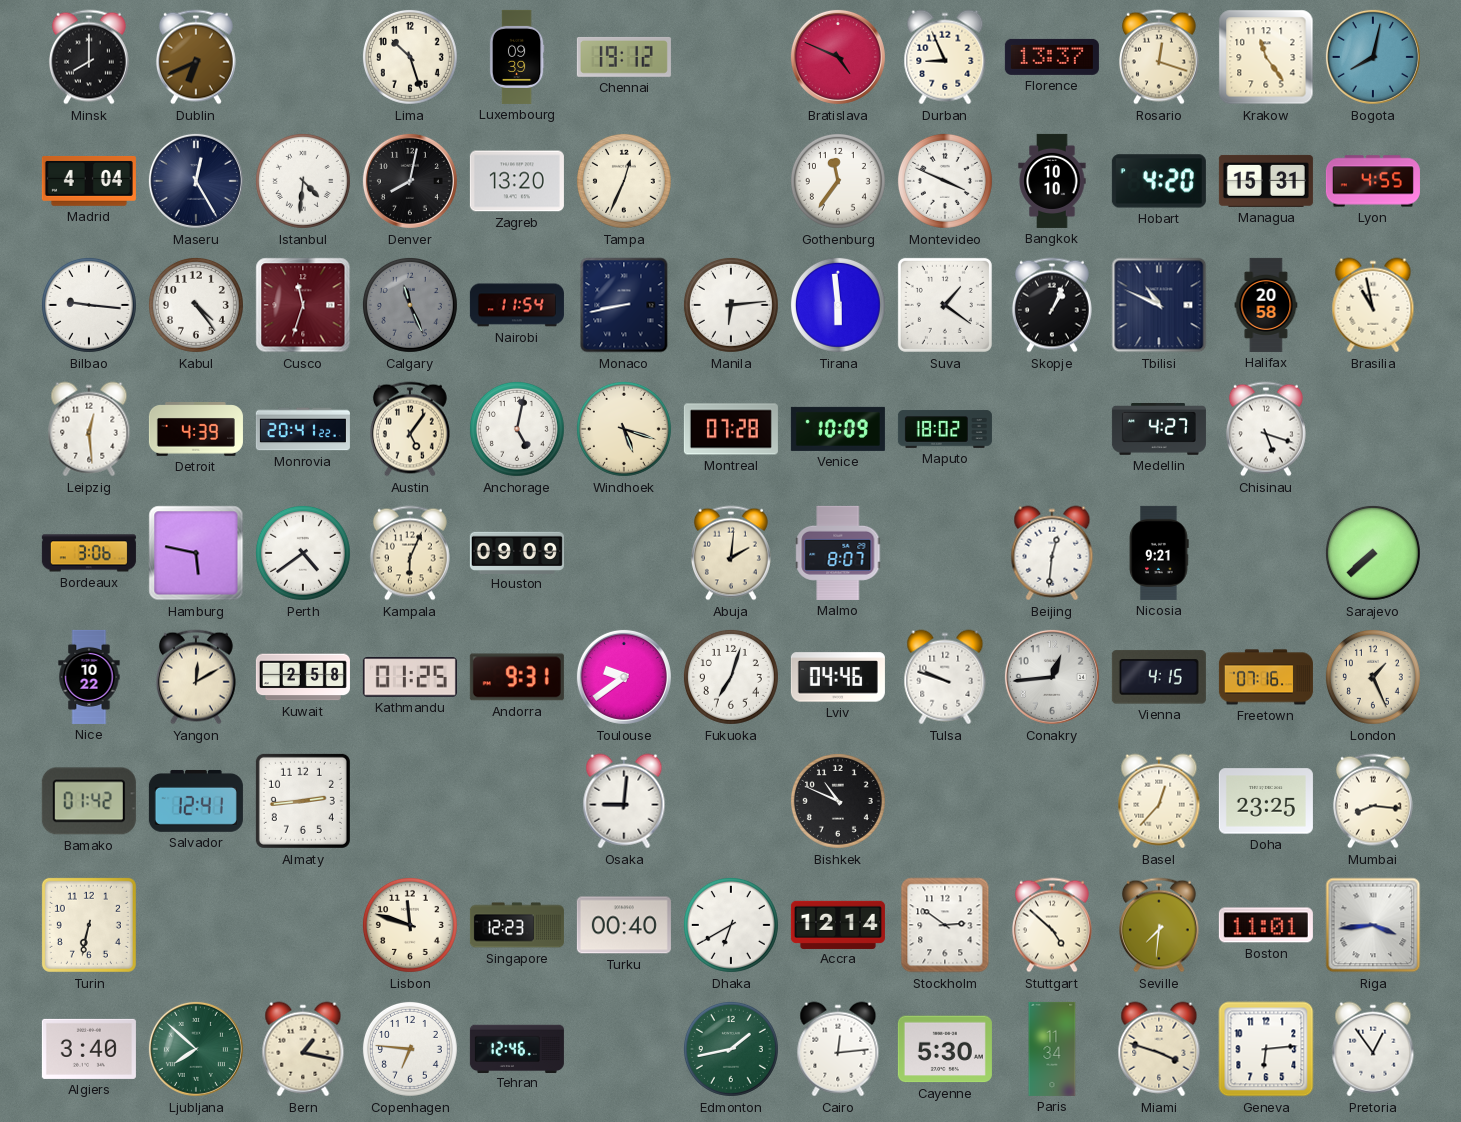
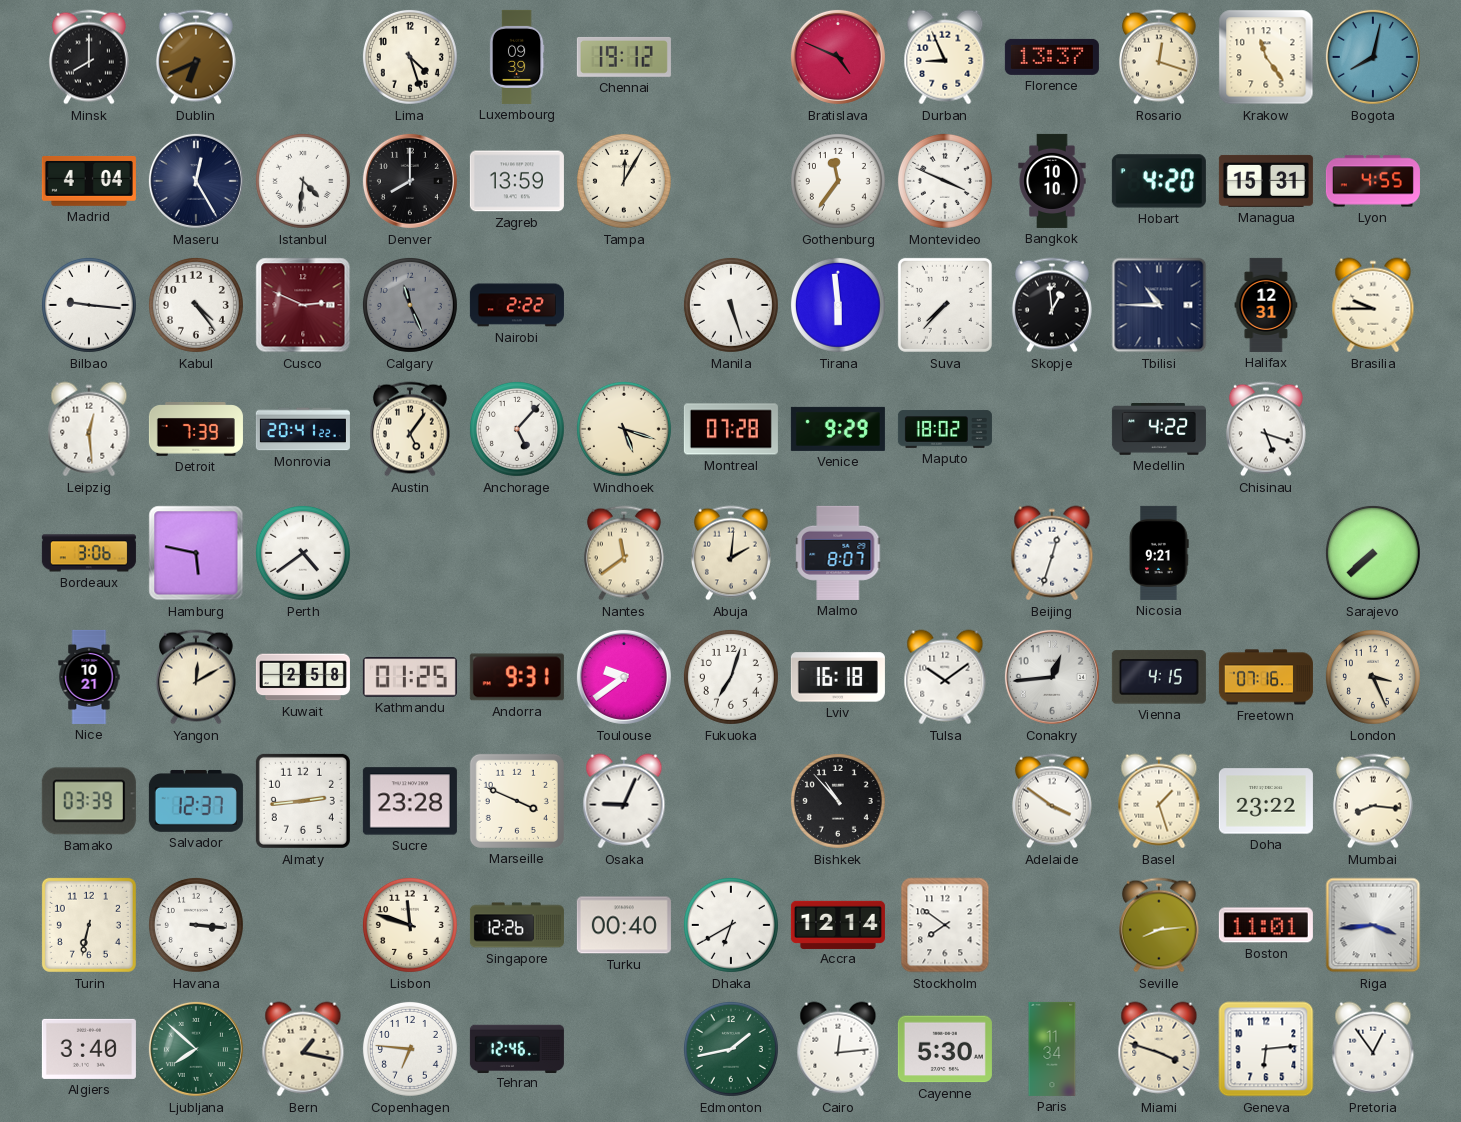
Lima: 10:27 -> 4:27 (410, 57)
Denver: 8:02 -> 8:00 (410, 181)
Zagreb: 13:20 -> 13:59 (517, 181)
Tampa: 12:34 -> 12:05 (624, 181)
Cusco: 11:33 -> 2:49 (303, 305)
Nairobi: 11:54 -> 2:22 (517, 305)
Monaco: 8:43 -> none (624, 305)
Manila: 6:14 -> 5:27 (731, 305)
Suva: 1:21 -> 7:37 (945, 305)
Skopje: 1:04 -> 12:59 (1052, 305)
Tbilisi: 10:49 -> 10:45 (1159, 305)
Halifax: 20:58 -> 12:31 (1266, 305)
Brasilia: 10:58 -> 9:45 (1373, 305)
Detroit: 4:39 -> 7:39 (196, 430)
Anchorage: 5:02 -> 5:07 (517, 429)
Venice: 10:09 -> 9:29 (838, 429)
Medellin: 4:27 -> 4:22 (1159, 430)
Kampala: 6:04 -> none (410, 553)
Houston: 09:09 -> none (517, 552)
Nantes: none -> 11:39 (624, 553)
Beijing: 12:31 -> 12:33 (1052, 553)
Nice: 10:22 -> 10:21 (89, 677)
Lviv: 04:46 -> 16:18 (838, 677)
Tulsa: 9:48 -> 10:09 (945, 677)
London: 1:26 -> 3:26 (1373, 677)
Bamako: 01:42 -> 03:39 (89, 801)
Salvador: 12:41 -> 12:37 (196, 801)
Sucre: none -> 23:28 (410, 801)
Marseille: none -> 3:49 (517, 801)
Osaka: 9:01 -> 9:04 (624, 801)
Bishkek: 10:49 -> 10:53 (838, 801)
Adelaide: none -> 3:51 (1052, 801)
Basel: 12:37 -> 1:27 (1159, 801)
Doha: 23:25 -> 23:22 (1266, 801)
Havana: none -> 3:16 (196, 925)
Singapore: 12:23 -> 12:26 (517, 925)
Stockholm: 2:51 -> 7:51 (945, 925)
Stuttgart: 4:52 -> none (1052, 925)
Seville: 7:31 -> 8:14 (1159, 925)
